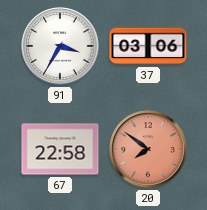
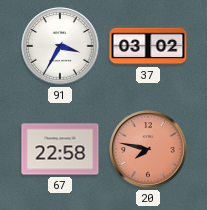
37: 03:06 -> 03:02 (148, 46)
20: 7:51 -> 7:47 (148, 149)
